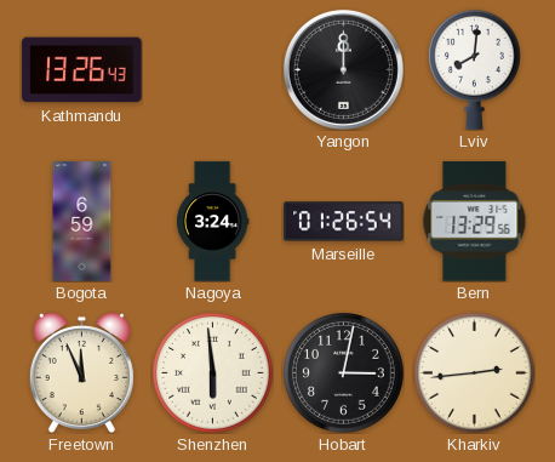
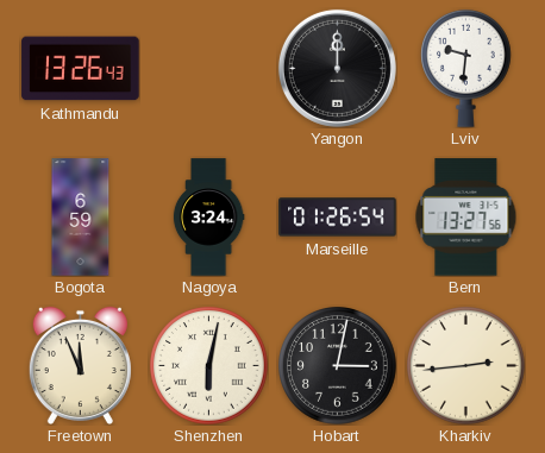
Lviv: 8:01 -> 9:31 (466, 68)
Bern: 13:29 -> 13:27 (466, 218)
Shenzhen: 5:59 -> 6:02 (209, 366)
